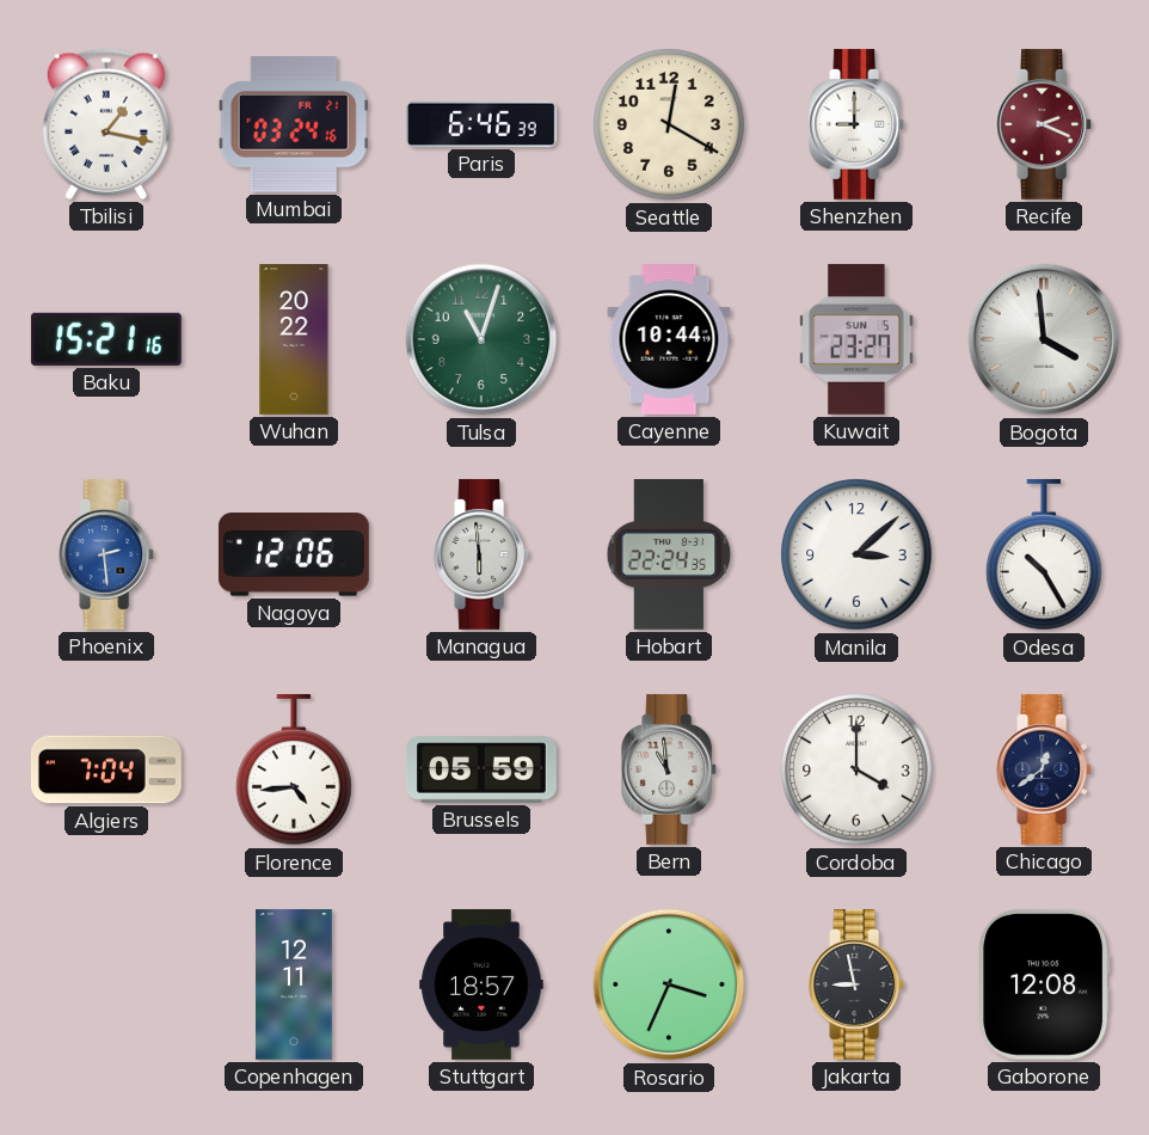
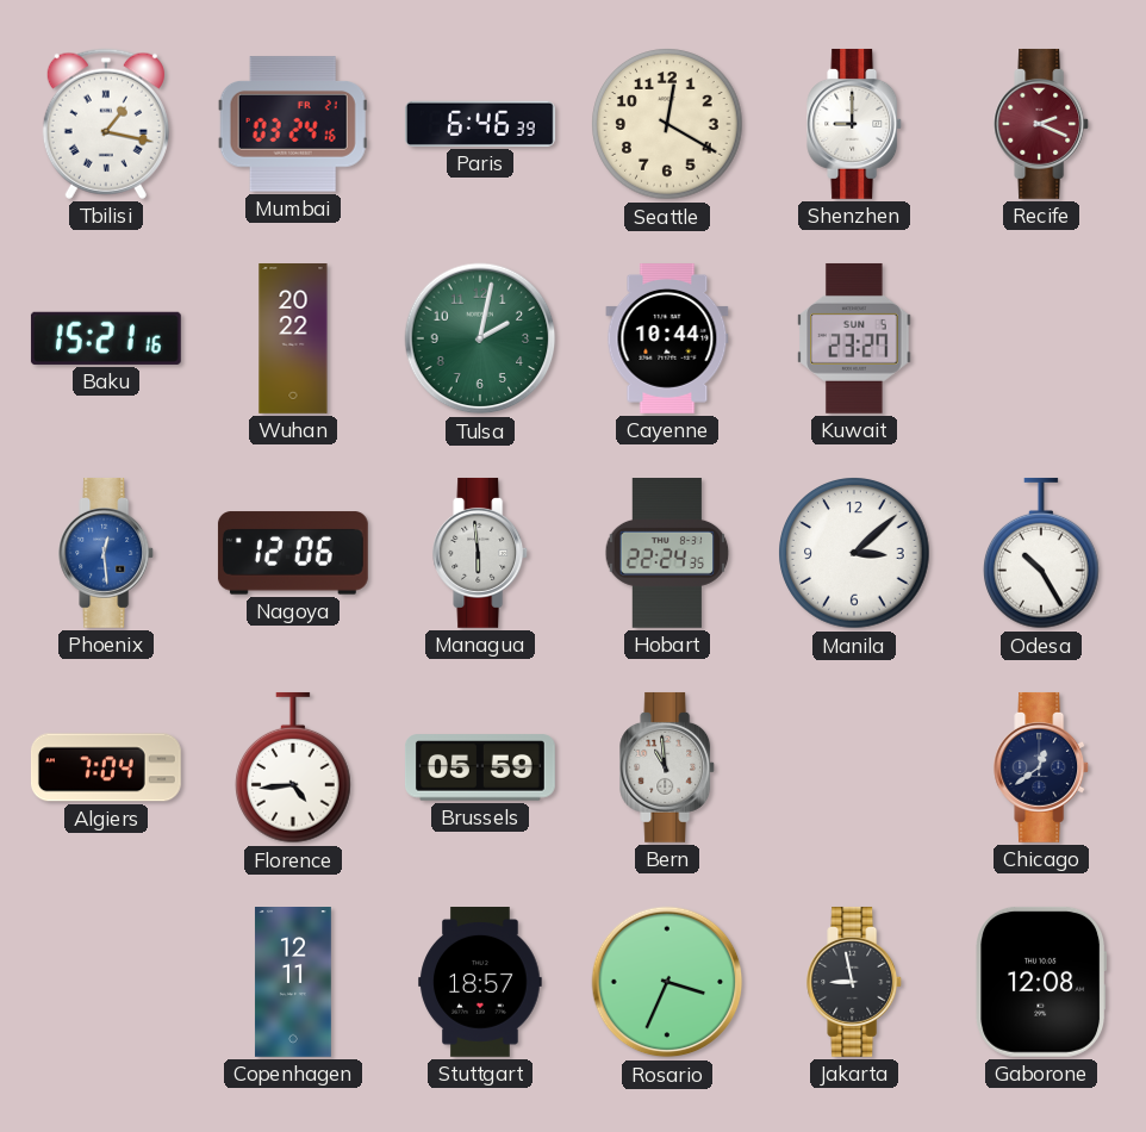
Tulsa: 11:03 -> 2:02 (480, 338)
Bogota: 3:59 -> none (1044, 339)
Phoenix: 2:29 -> 12:29 (107, 553)
Cordoba: 4:00 -> none (856, 769)
